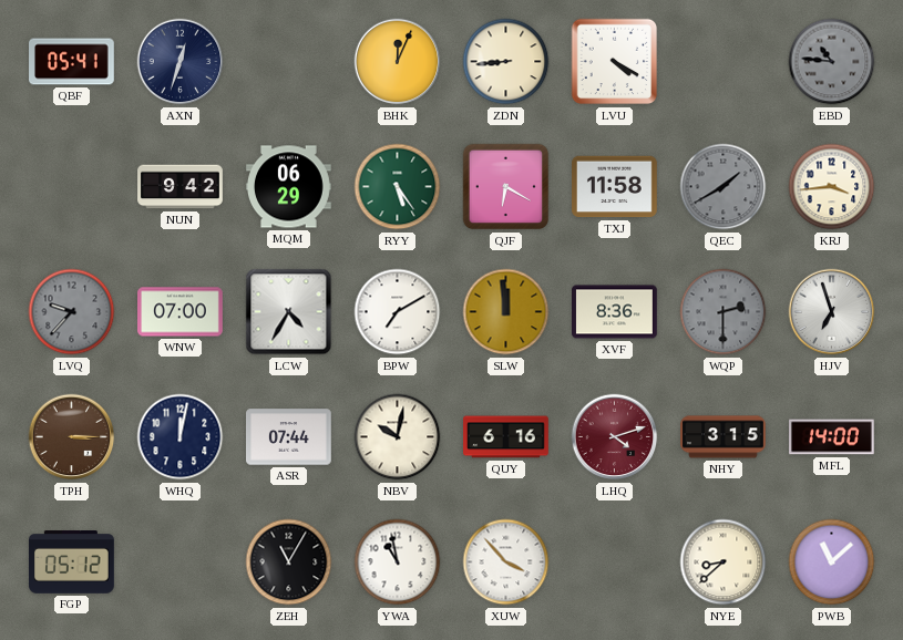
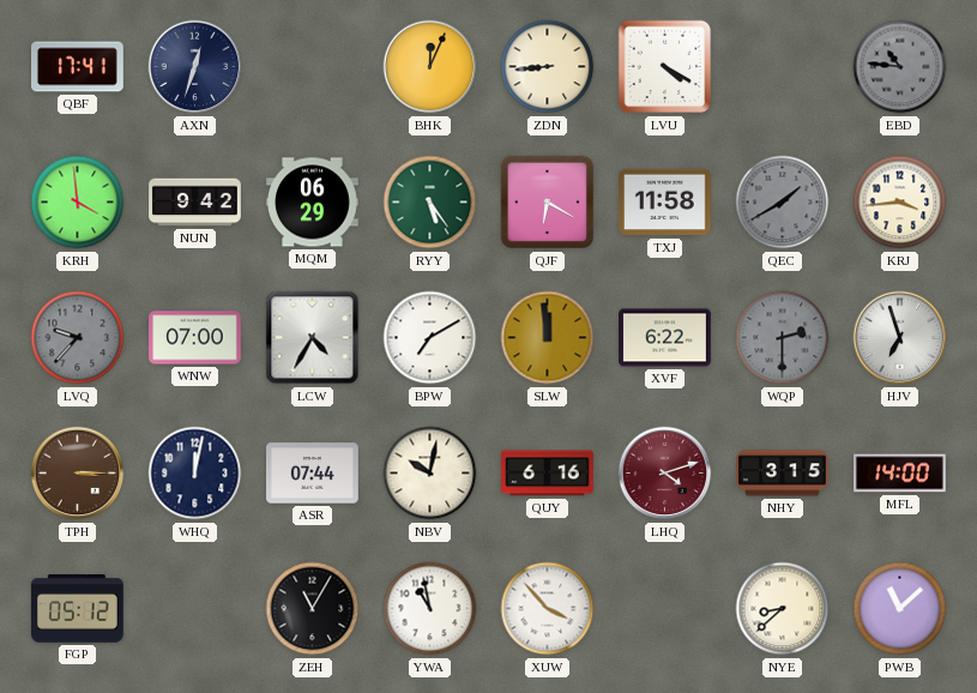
QBF: 05:41 -> 17:41 (78, 67)
KRH: none -> 3:59 (78, 203)
XVF: 8:36 -> 6:22 (665, 338)
